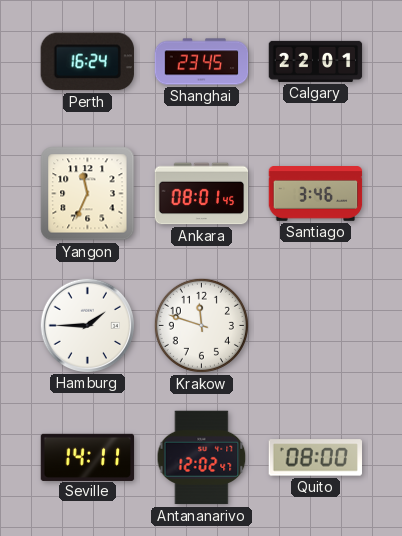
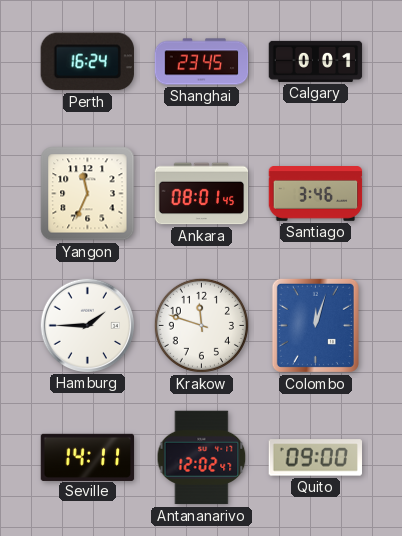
Calgary: 22:01 -> 0:01 (316, 61)
Colombo: none -> 12:03 (315, 325)
Quito: 08:00 -> 09:00 (315, 458)
